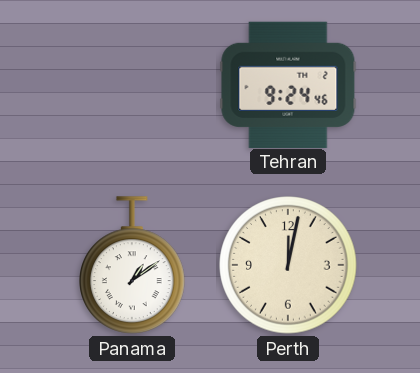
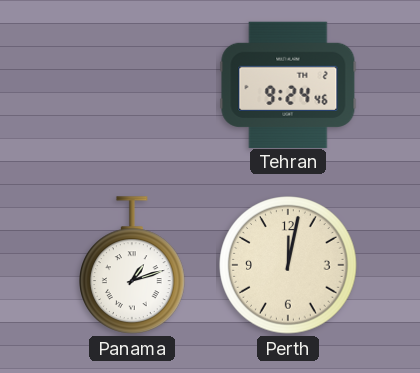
Panama: 1:09 -> 1:12 (133, 265)
